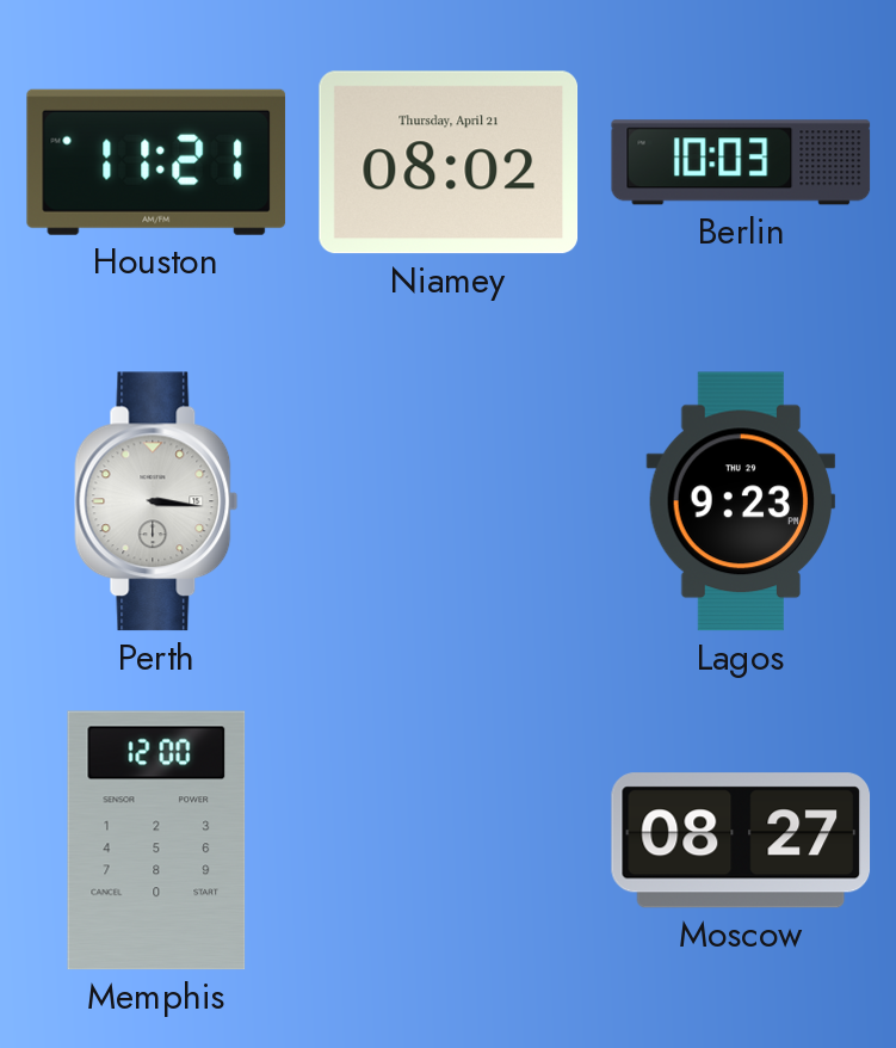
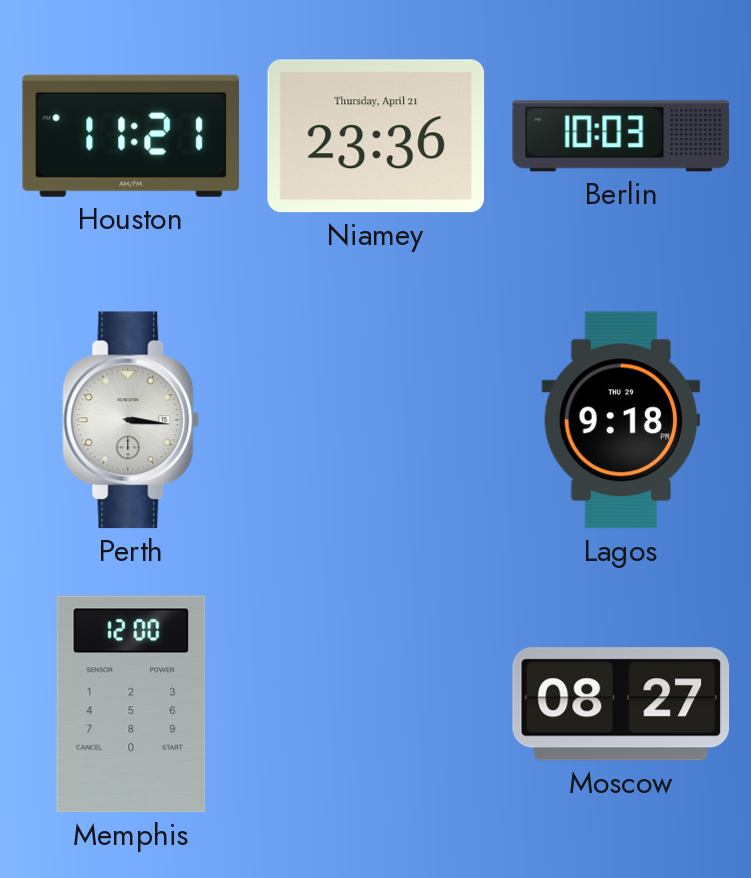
Niamey: 08:02 -> 23:36 (376, 136)
Lagos: 9:23 -> 9:18 (621, 420)
